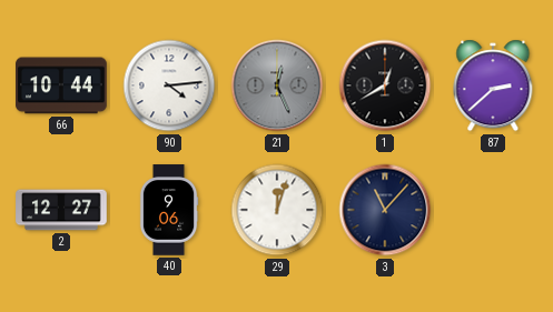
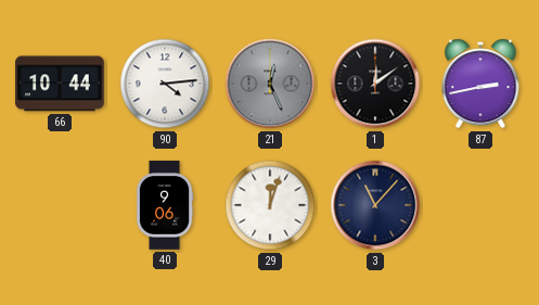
1: 12:40 -> 12:09 (375, 84)
87: 2:38 -> 2:43 (480, 84)
2: 12:27 -> none (61, 210)
